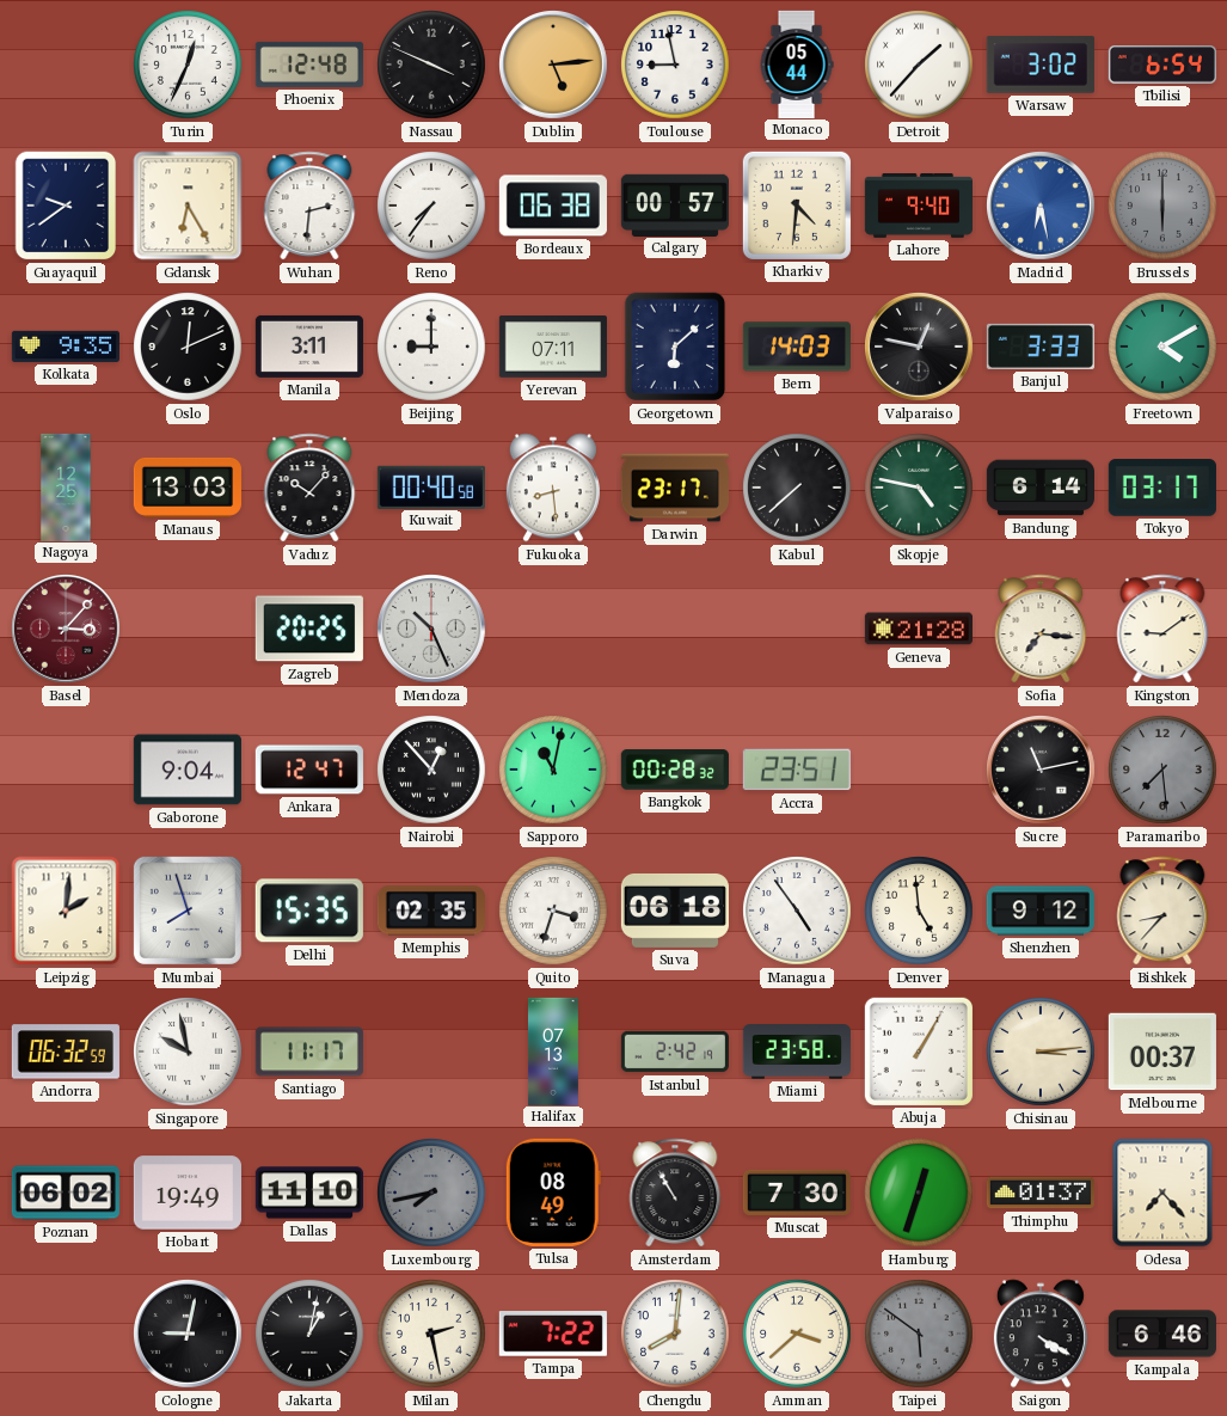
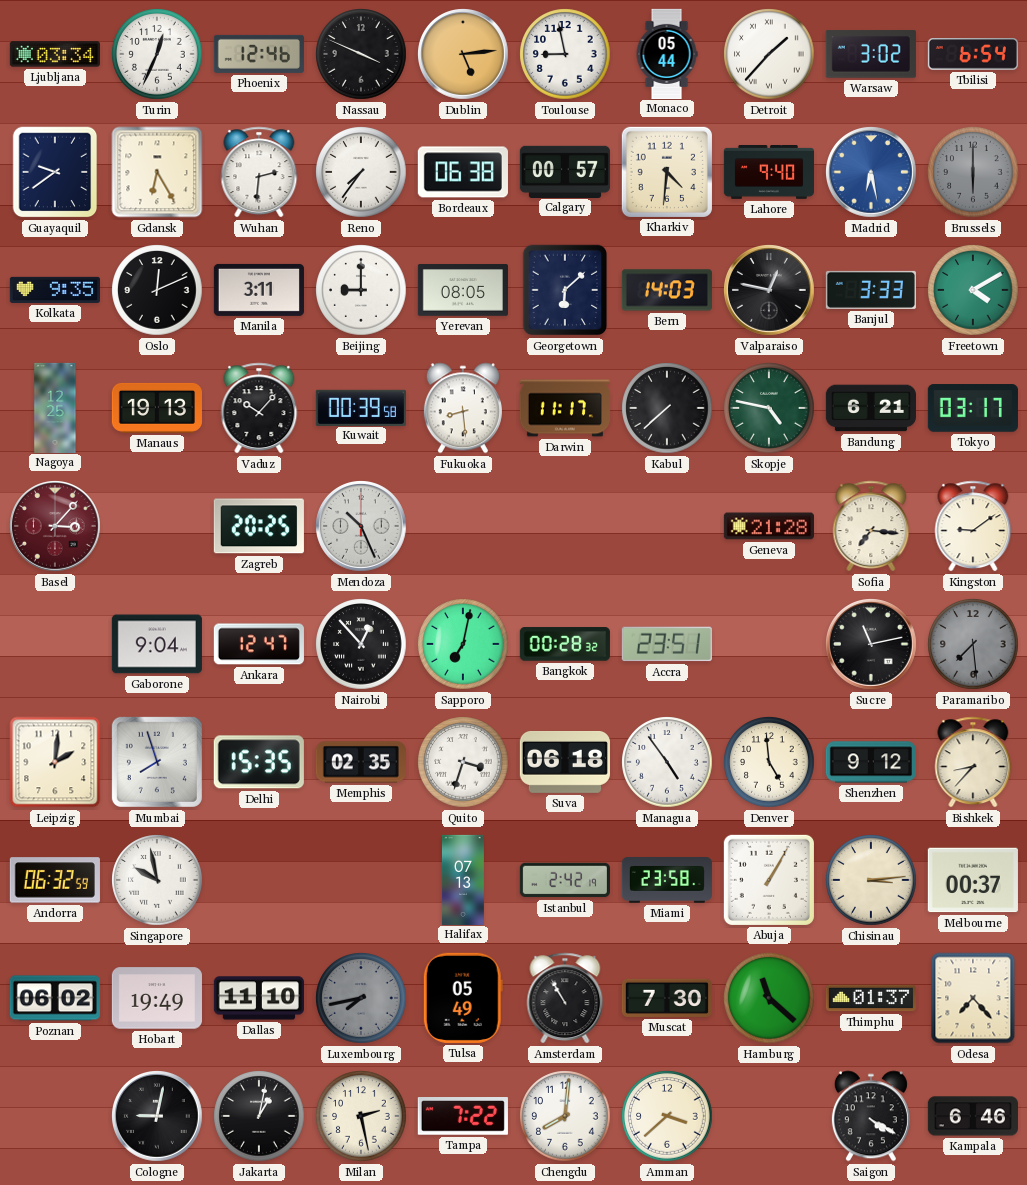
Ljubljana: none -> 03:34 (55, 54)
Phoenix: 12:48 -> 12:46 (259, 54)
Yerevan: 07:11 -> 08:05 (463, 290)
Manaus: 13:03 -> 19:13 (157, 408)
Kuwait: 00:40 -> 00:39 (361, 407)
Darwin: 23:17 -> 11:17 (565, 408)
Bandung: 6:14 -> 6:21 (871, 408)
Sapporo: 11:02 -> 7:02 (463, 644)
Santiago: 11:17 -> none (309, 1052)
Tulsa: 08:49 -> 05:49 (463, 998)
Hamburg: 12:33 -> 11:22 (769, 998)
Taipei: 5:51 -> none (919, 1334)
